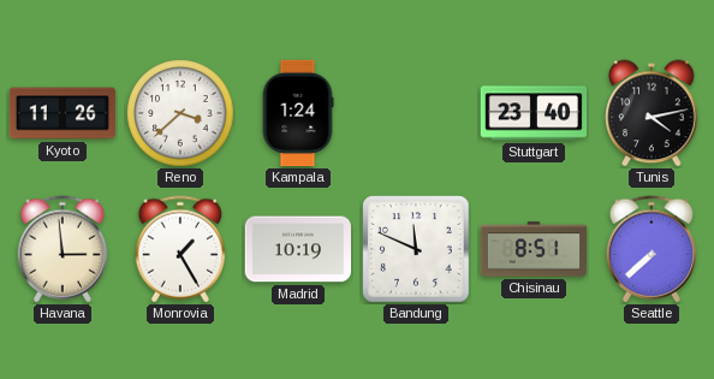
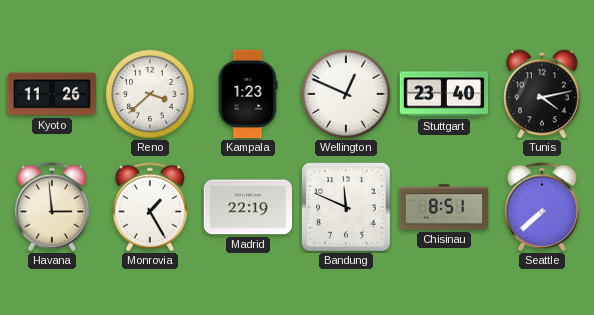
Kampala: 1:24 -> 1:23 (248, 94)
Wellington: none -> 12:49 (346, 94)
Madrid: 10:19 -> 22:19 (247, 207)
